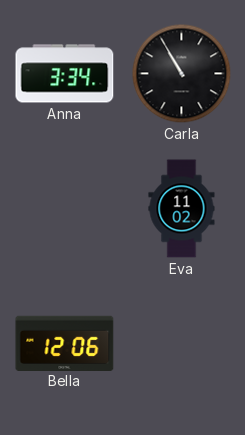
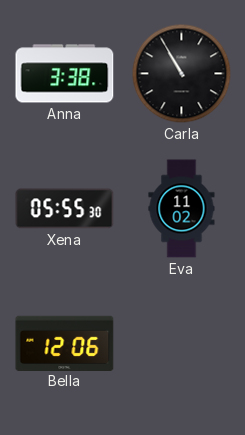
Anna: 3:34 -> 3:38 (65, 74)
Xena: none -> 05:55 (65, 209)
